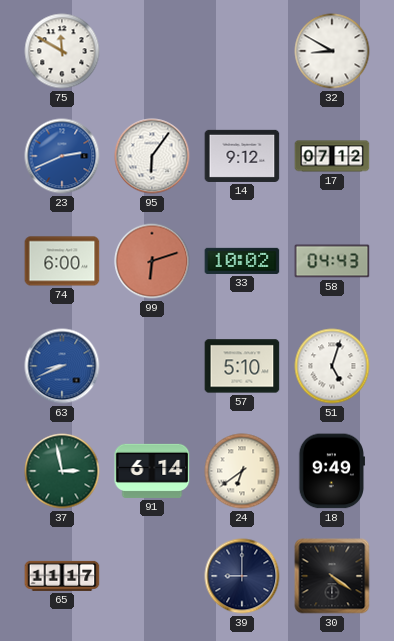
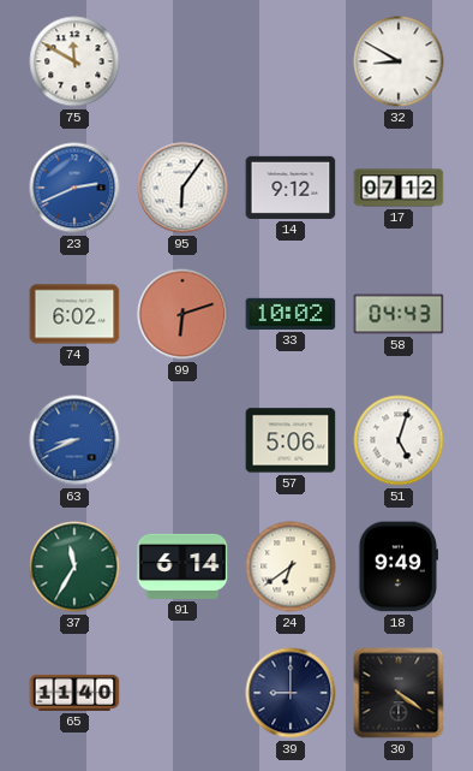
74: 6:00 -> 6:02 (74, 314)
57: 5:10 -> 5:06 (291, 440)
37: 2:58 -> 11:35 (74, 567)
65: 11:17 -> 11:40 (74, 693)
